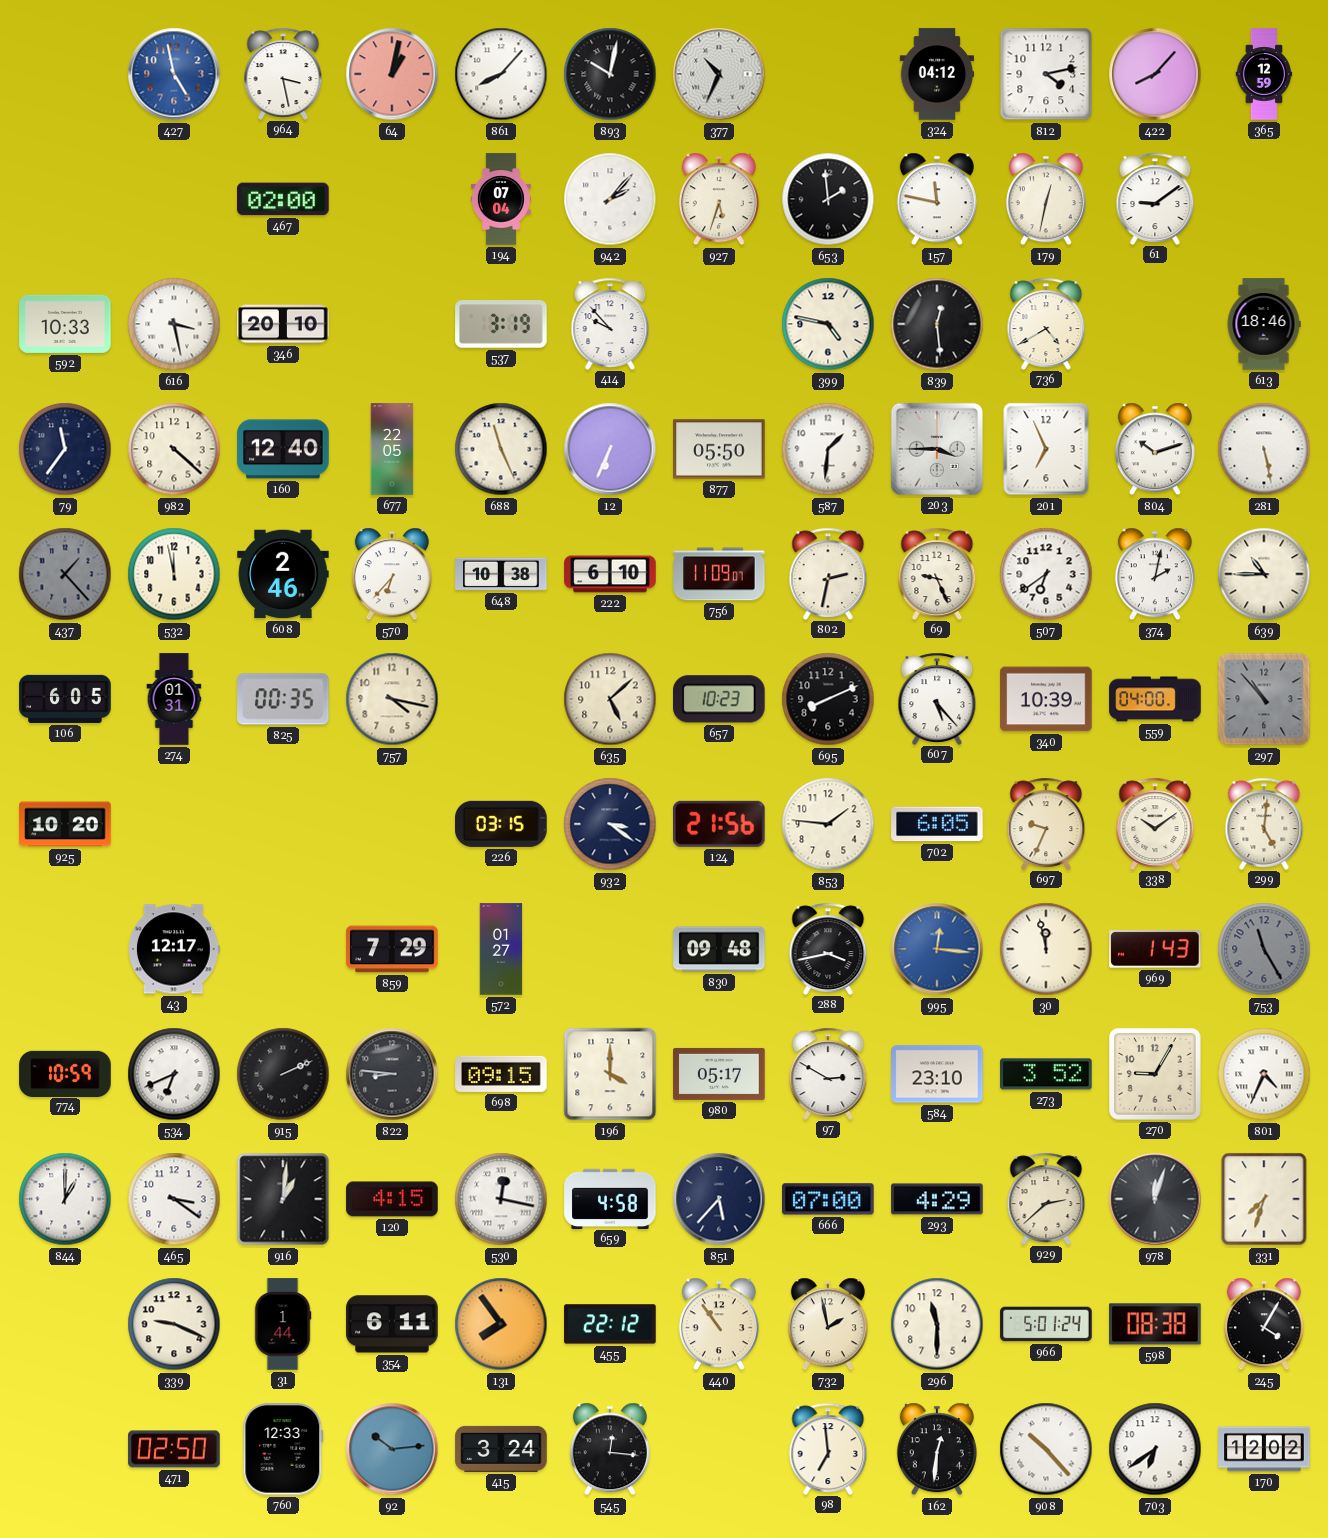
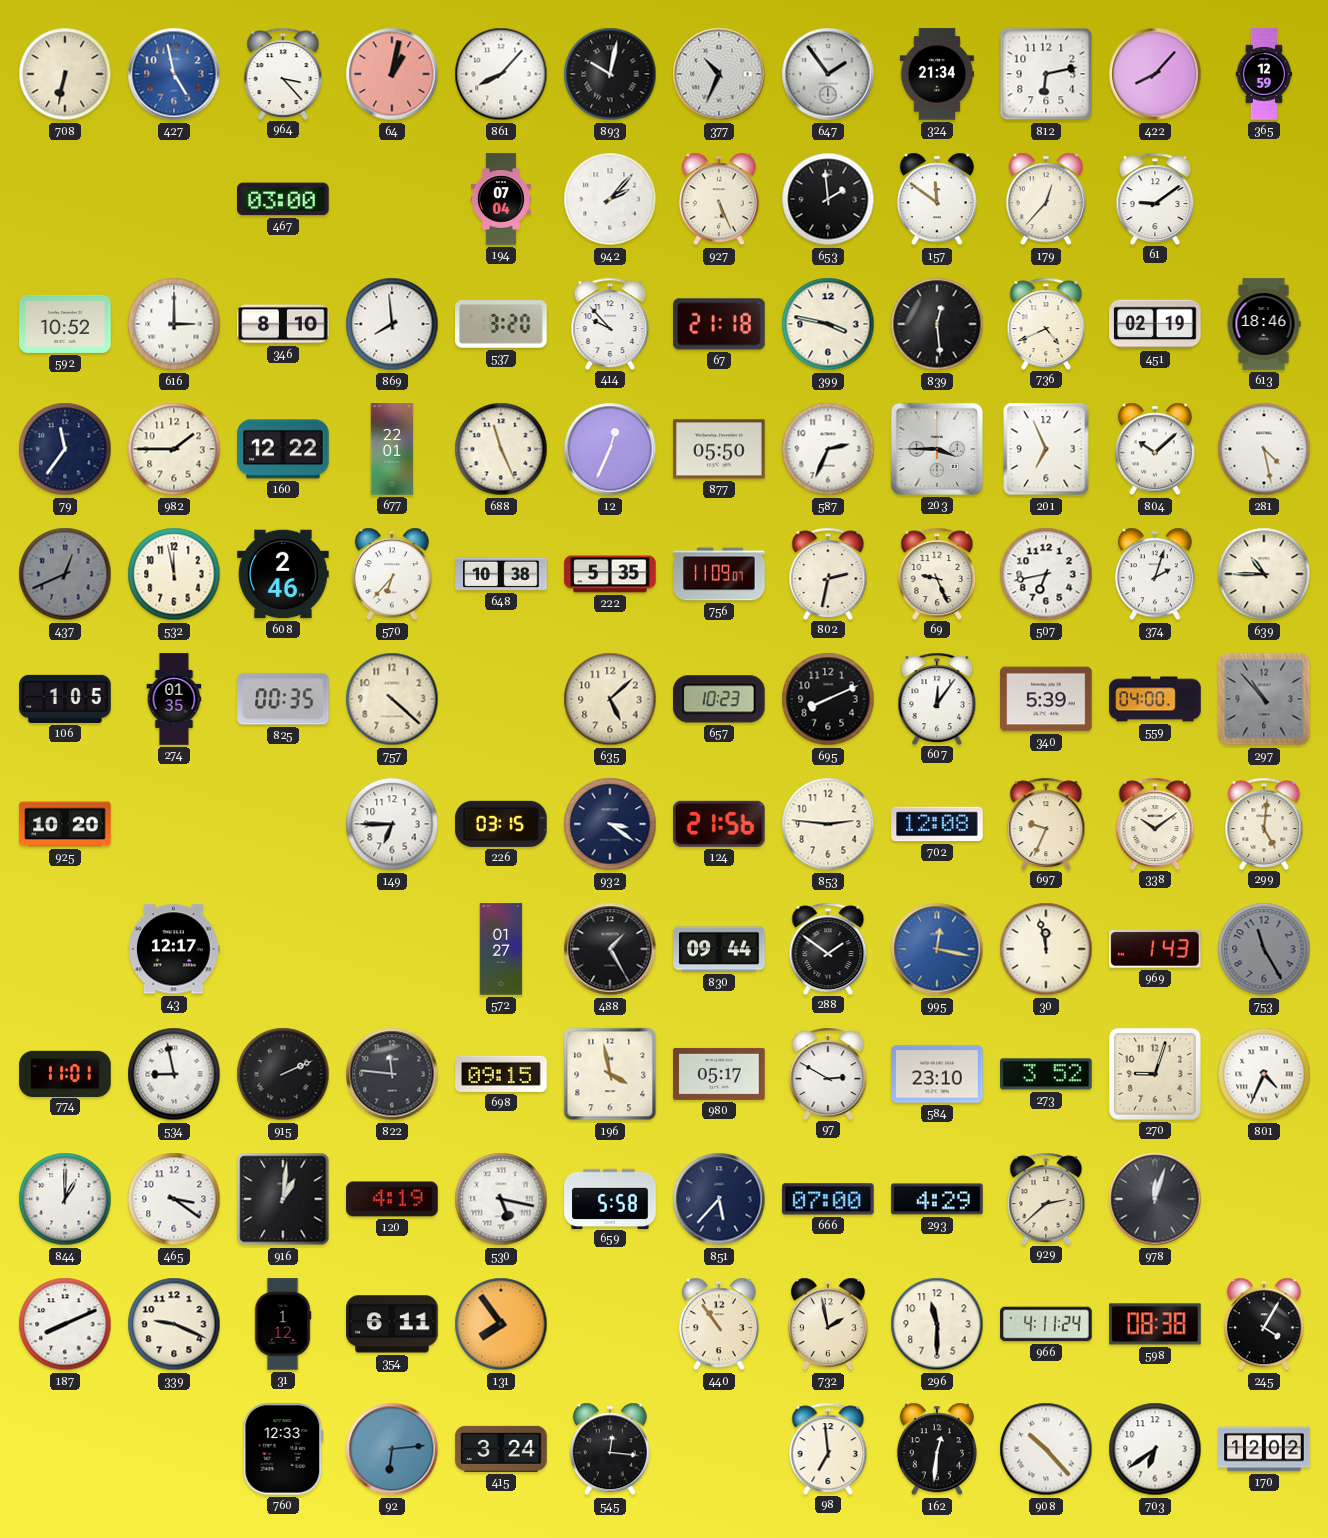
708: none -> 6:32 (65, 74)
964: 3:28 -> 3:23 (283, 73)
647: none -> 1:54 (828, 74)
324: 04:12 -> 21:34 (937, 74)
812: 4:13 -> 6:13 (1046, 74)
467: 02:00 -> 03:00 (283, 199)
927: 5:33 -> 5:26 (719, 199)
157: 11:47 -> 11:51 (937, 199)
179: 12:32 -> 12:37 (1046, 199)
592: 10:33 -> 10:52 (65, 324)
616: 3:28 -> 3:00 (174, 324)
346: 20:10 -> 8:10 (283, 324)
869: none -> 7:59 (392, 324)
537: 3:19 -> 3:20 (501, 324)
67: none -> 21:18 (719, 324)
399: 4:47 -> 3:47 (828, 324)
736: 4:40 -> 4:41 (1046, 323)
451: none -> 02:19 (1155, 324)
982: 4:22 -> 1:45 (174, 449)
160: 12:40 -> 12:22 (283, 449)
677: 22:05 -> 22:01 (392, 449)
12: 6:34 -> 12:34 (610, 449)
587: 1:31 -> 2:34 (828, 449)
804: 10:12 -> 10:08 (1155, 449)
281: 5:28 -> 4:28 (1264, 449)
437: 1:23 -> 12:41 (65, 574)
222: 6:10 -> 5:35 (610, 574)
507: 6:39 -> 6:43 (1046, 574)
374: 2:02 -> 2:03 (1155, 574)
106: 6:05 -> 1:05 (65, 699)
274: 01:31 -> 01:35 (174, 699)
757: 4:17 -> 4:22 (392, 699)
607: 5:23 -> 12:06 (937, 698)
340: 10:39 -> 5:39 (1046, 699)
149: none -> 6:45 (392, 824)
853: 1:46 -> 2:46 (828, 824)
702: 6:05 -> 12:08 (937, 824)
859: 7:29 -> none (392, 949)
488: none -> 1:25 (610, 949)
830: 09:48 -> 09:44 (719, 949)
288: 3:43 -> 1:51 (828, 948)
995: 12:16 -> 12:17 (937, 949)
774: 10:59 -> 11:01 (65, 1073)
534: 6:41 -> 8:58 (174, 1074)
822: 8:46 -> 11:46 (392, 1074)
196: 4:00 -> 3:58 (610, 1074)
270: 9:05 -> 9:03 (1155, 1074)
120: 4:15 -> 4:19 (392, 1199)
530: 12:17 -> 5:17 (501, 1199)
659: 4:58 -> 5:58 (610, 1198)
331: 7:33 -> none (1264, 1199)
187: none -> 8:11 (65, 1324)
31: 1:44 -> 1:12 (283, 1324)
455: 22:12 -> none (610, 1324)
966: 5:01 -> 4:11 (1046, 1324)
471: 02:50 -> none (174, 1449)
92: 10:14 -> 6:14 (392, 1449)
